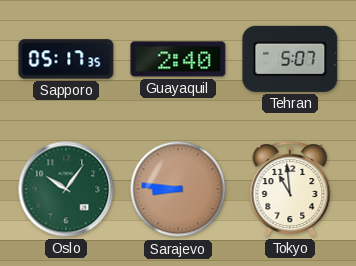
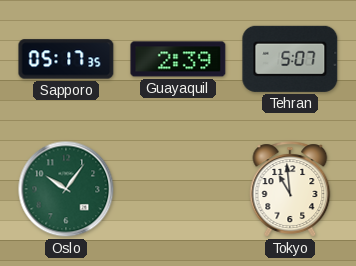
Guayaquil: 2:40 -> 2:39 (178, 59)
Sarajevo: 8:46 -> none (178, 189)
